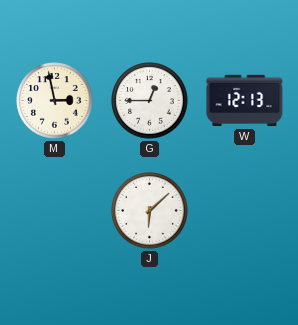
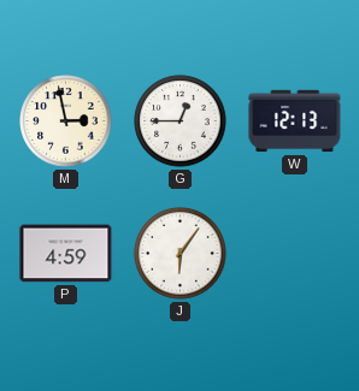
P: none -> 4:59 (66, 254)
J: 6:08 -> 6:06 (181, 254)
